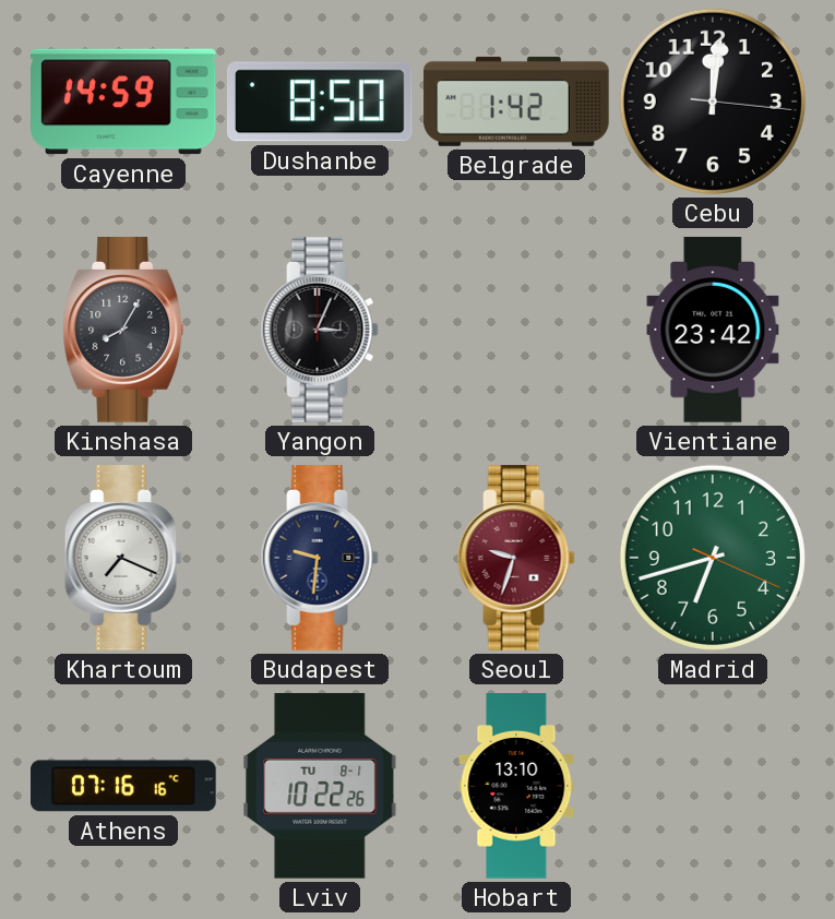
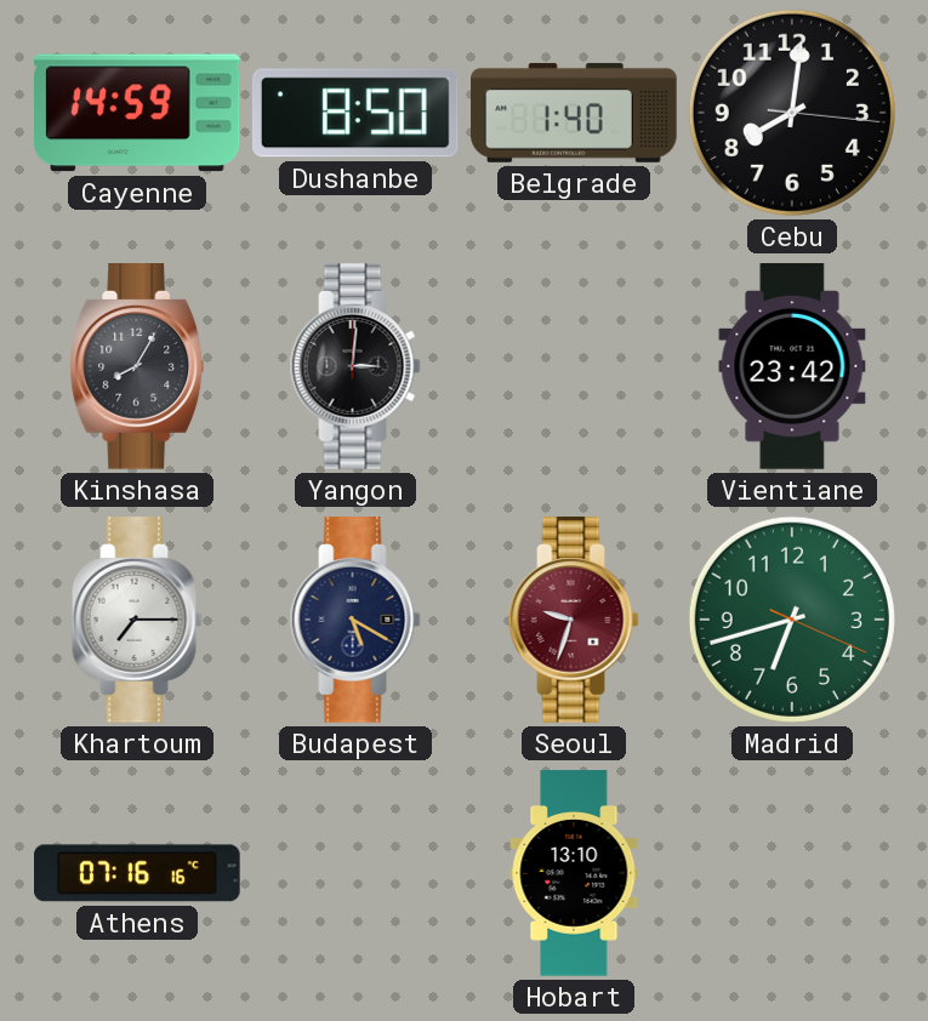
Belgrade: 1:42 -> 1:40 (574, 113)
Cebu: 12:01 -> 8:01 (792, 113)
Yangon: 3:04 -> 3:01 (355, 367)
Khartoum: 7:19 -> 7:15 (137, 621)
Budapest: 9:31 -> 5:20 (355, 621)
Lviv: 10:22 -> none (320, 786)
